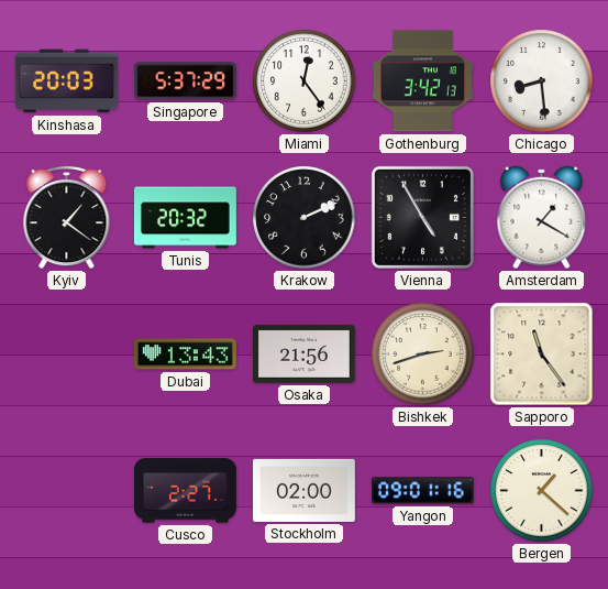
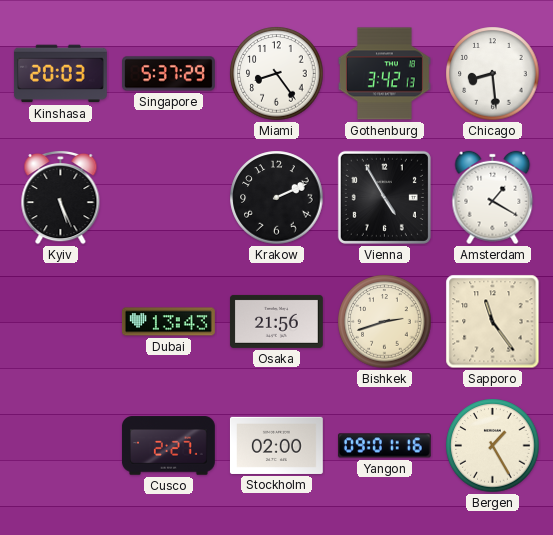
Miami: 12:24 -> 8:24 (277, 74)
Kyiv: 1:21 -> 5:26 (61, 197)
Tunis: 20:32 -> none (185, 218)
Bergen: 1:22 -> 1:25 (493, 446)
